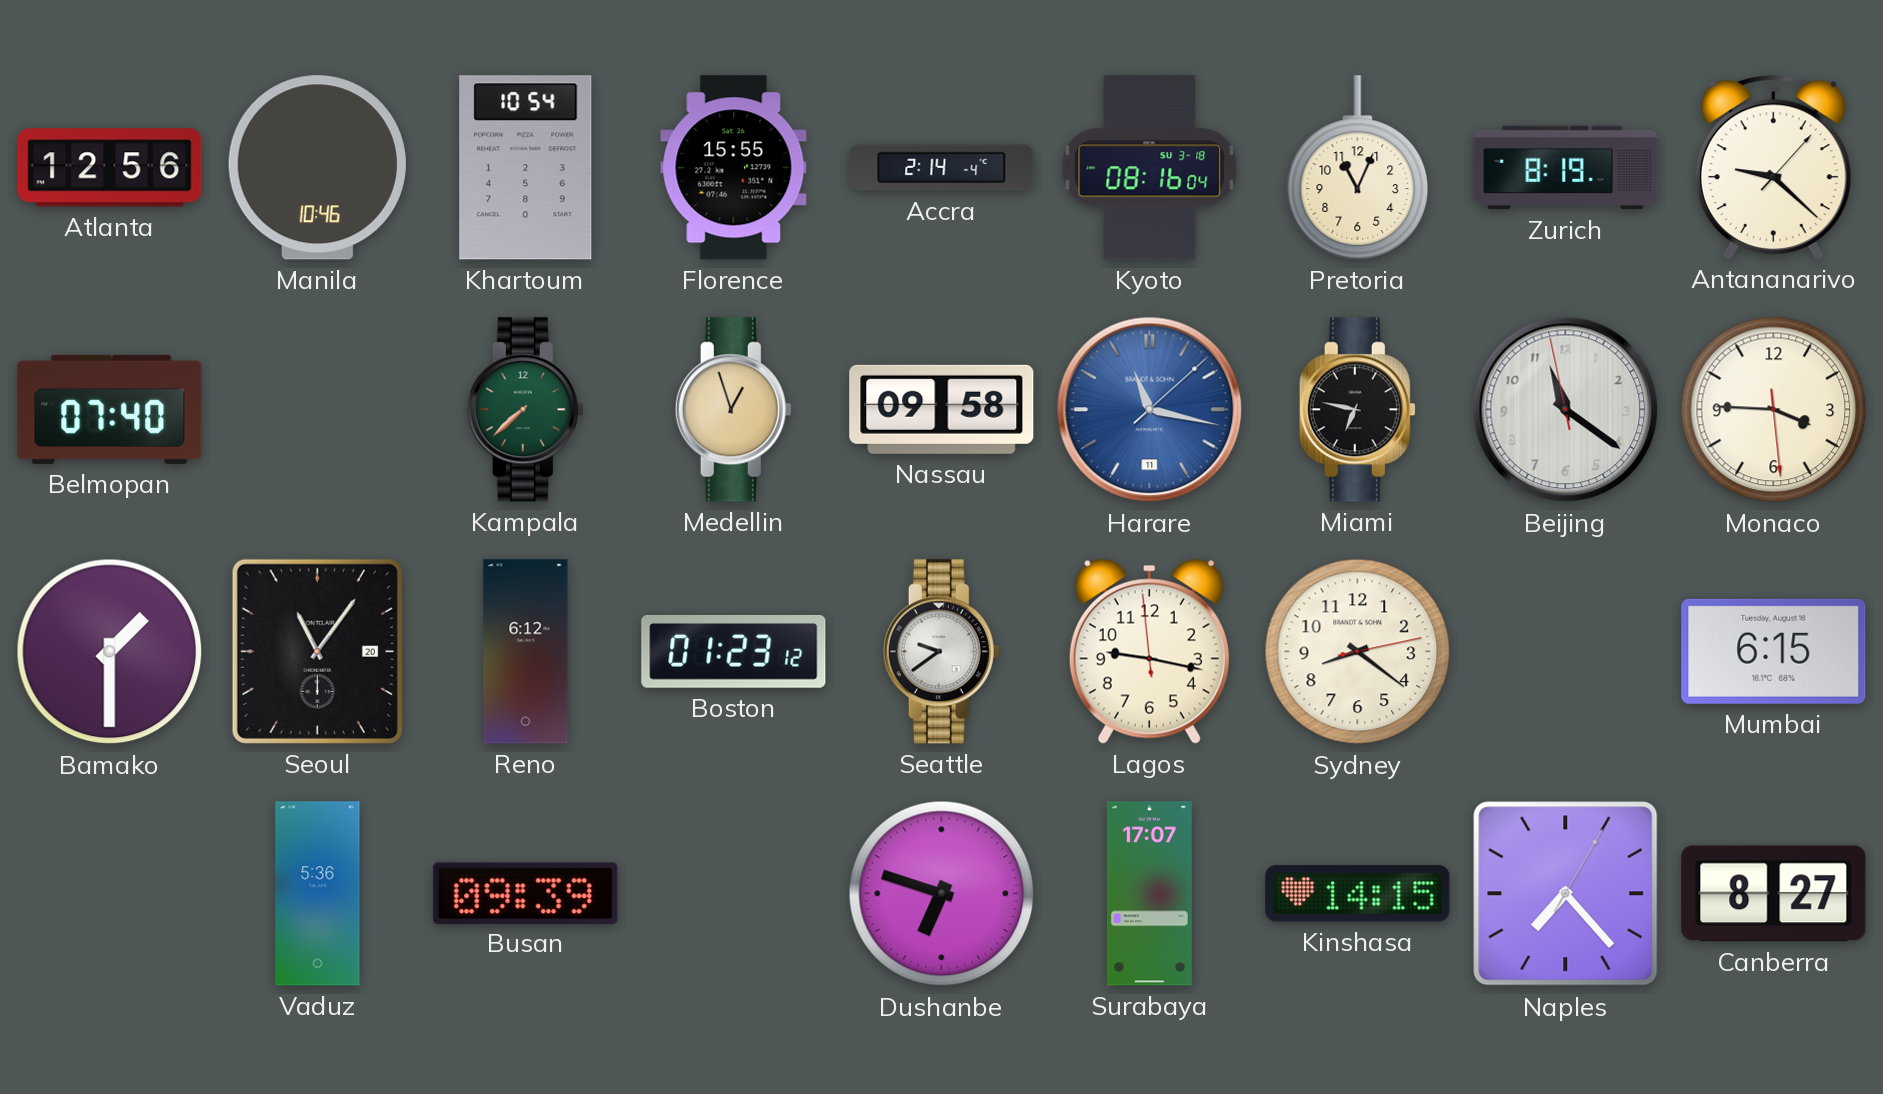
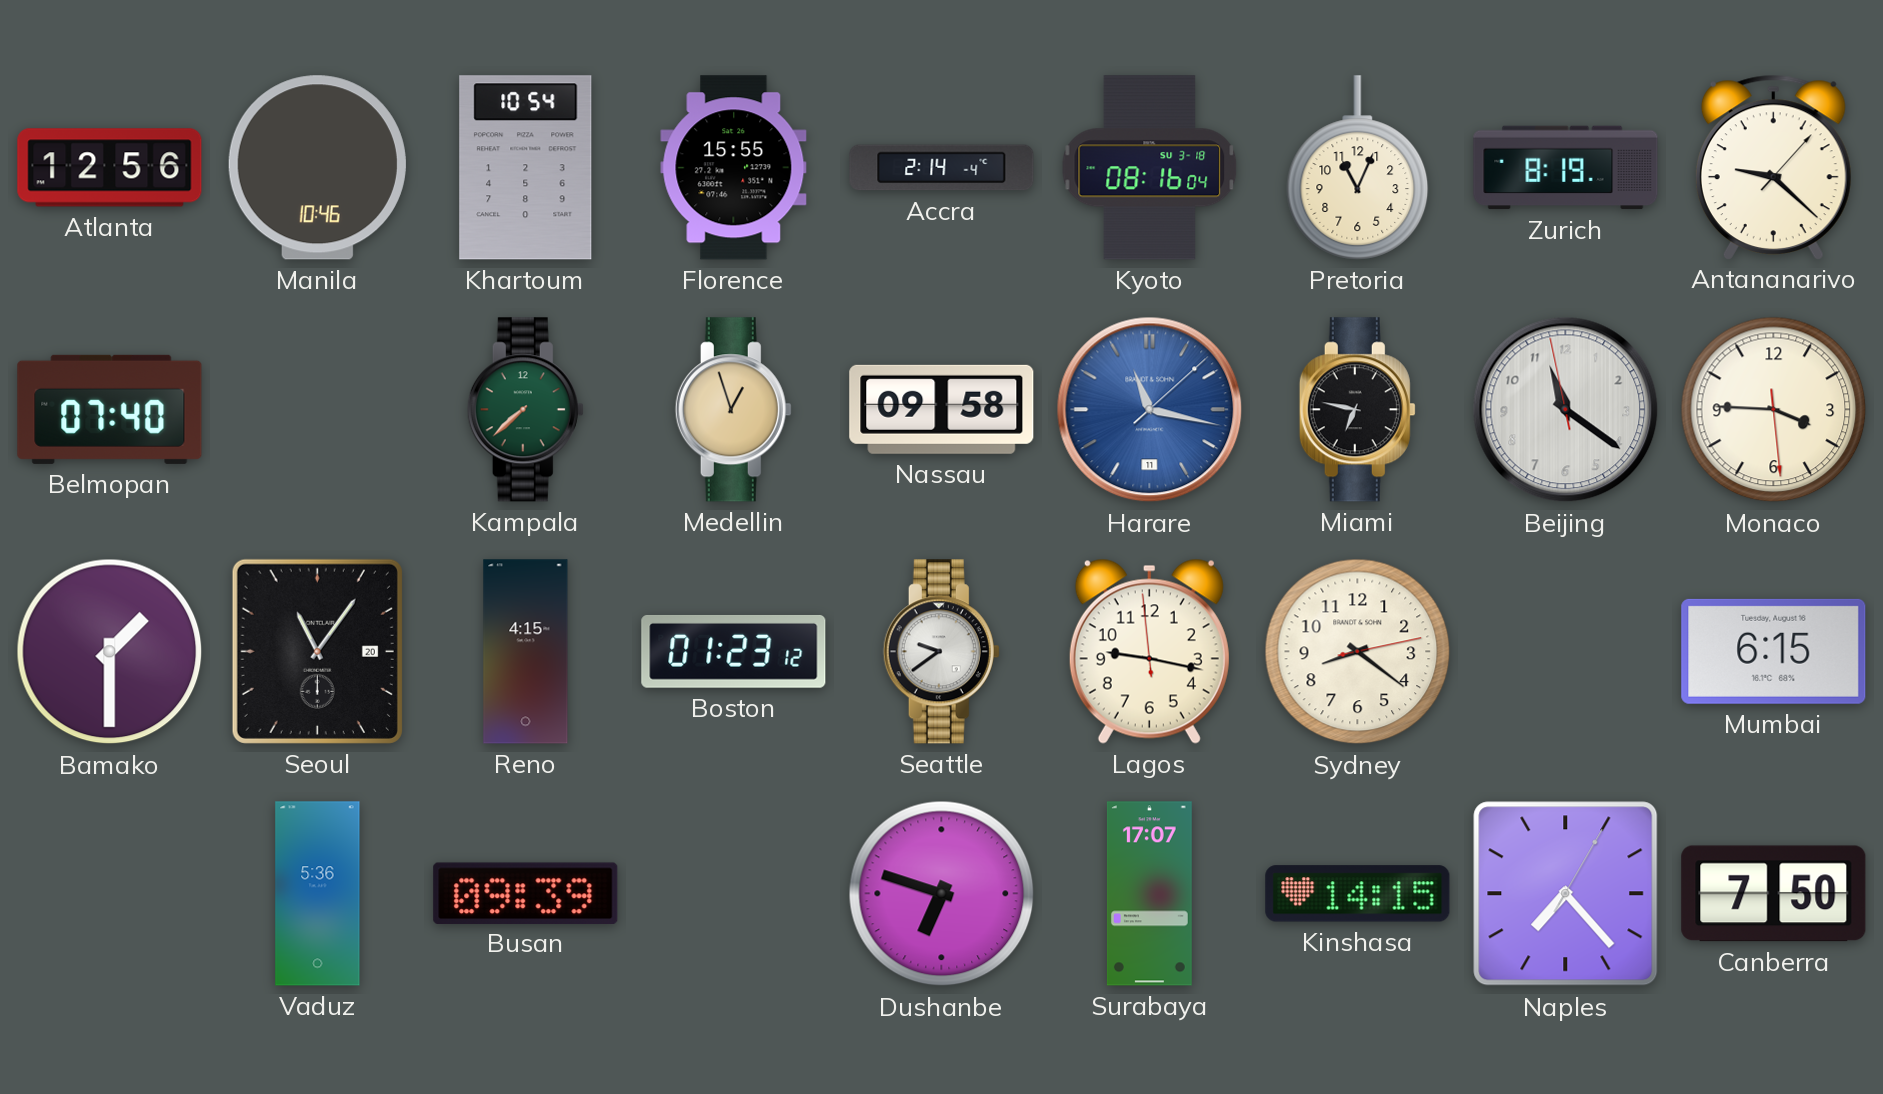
Reno: 6:12 -> 4:15 (526, 652)
Canberra: 8:27 -> 7:50 (1774, 894)
